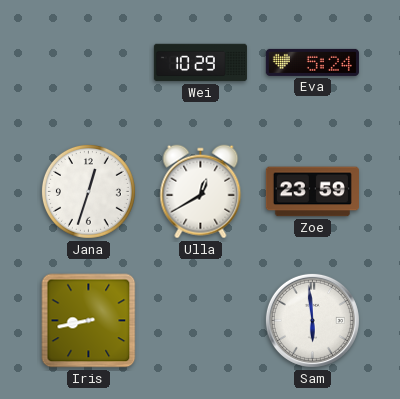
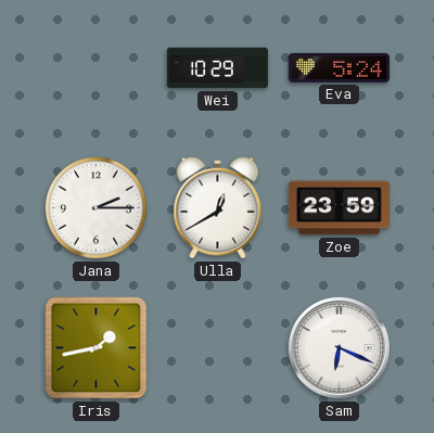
Jana: 12:33 -> 2:15 (95, 207)
Iris: 8:43 -> 1:43 (97, 348)
Sam: 5:59 -> 6:19 (339, 347)
